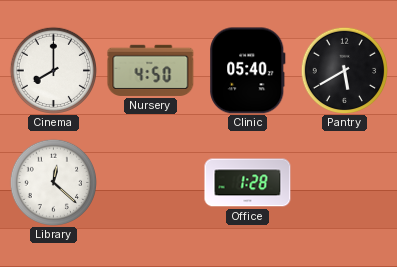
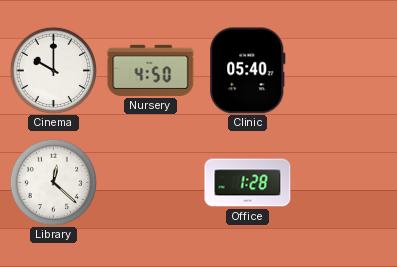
Cinema: 8:00 -> 10:00 (53, 70)
Pantry: 5:40 -> none (344, 70)
